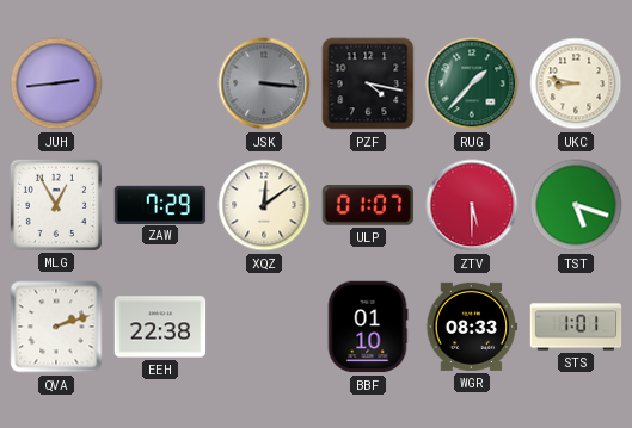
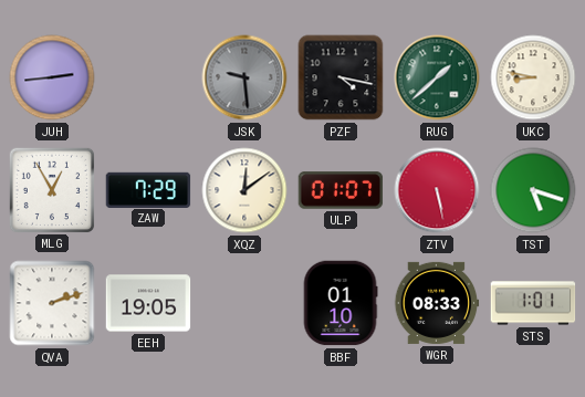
JSK: 3:16 -> 9:29 (244, 77)
RUG: 1:37 -> 1:38 (437, 77)
ZTV: 5:30 -> 5:28 (437, 190)
EEH: 22:38 -> 19:05 (148, 303)
